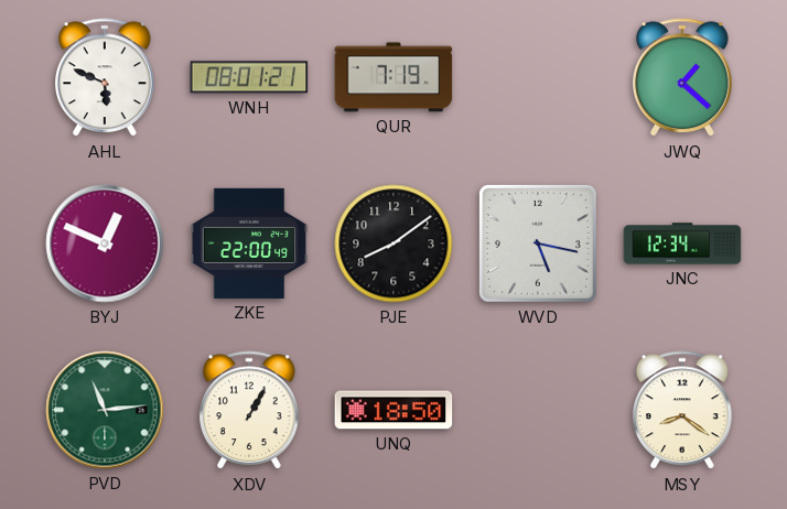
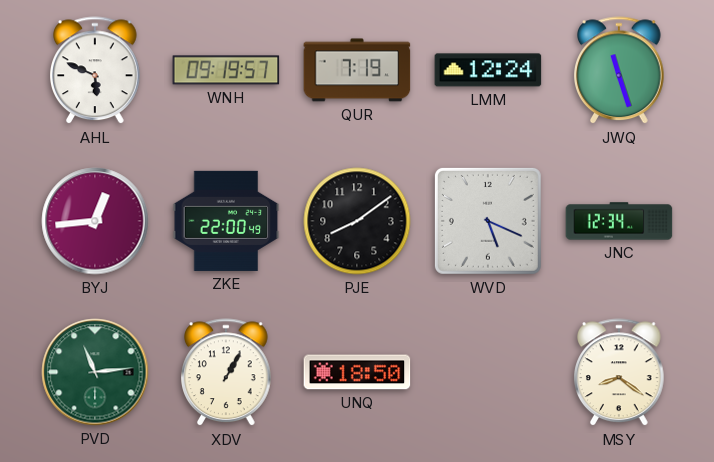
WNH: 08:01 -> 09:19 (226, 70)
LMM: none -> 12:24 (488, 70)
JWQ: 1:22 -> 11:27 (620, 71)
BYJ: 12:49 -> 12:44 (95, 221)
WVD: 5:17 -> 5:19 (488, 221)
